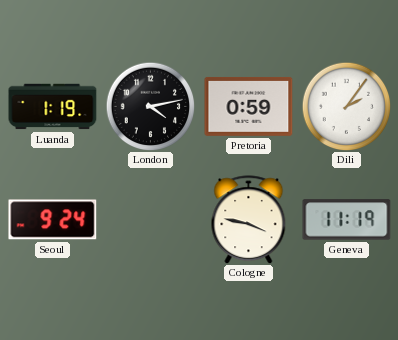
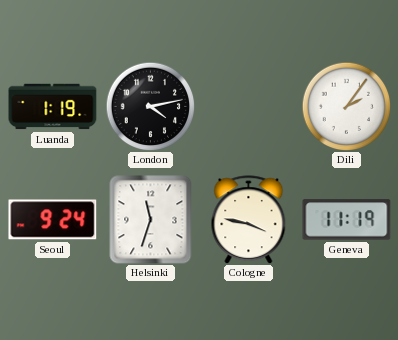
Pretoria: 0:59 -> none (249, 106)
Helsinki: none -> 11:33 (151, 220)
